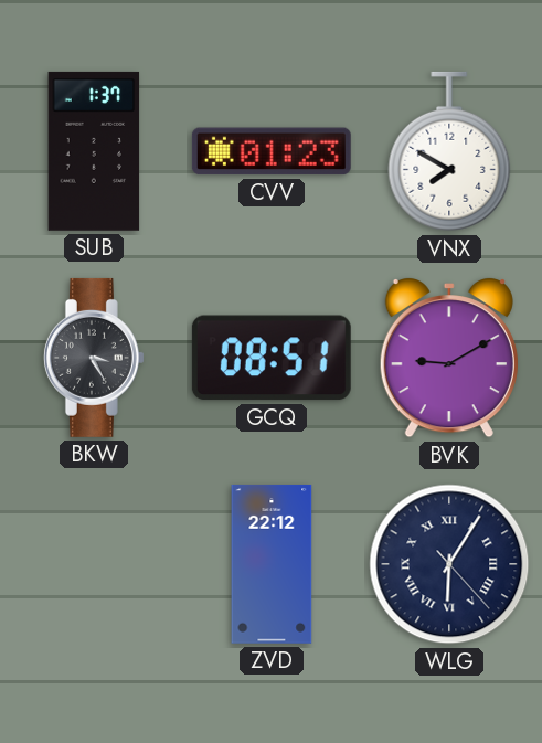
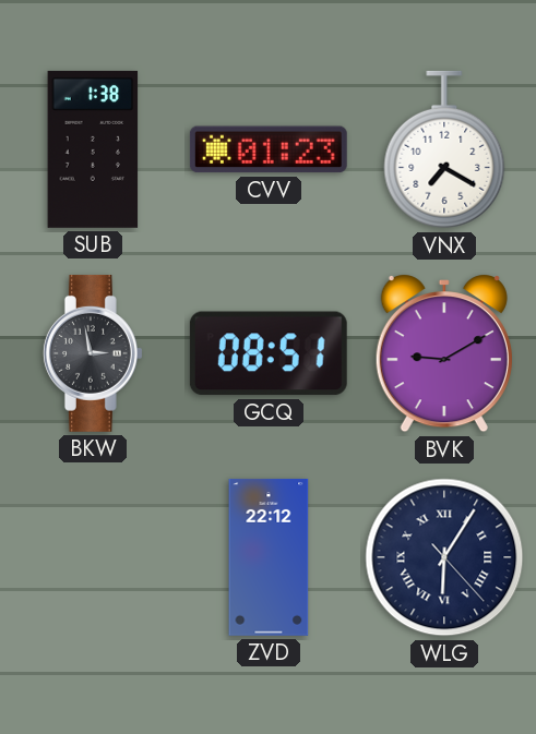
SUB: 1:37 -> 1:38 (93, 149)
VNX: 7:50 -> 7:20 (444, 149)
BKW: 3:25 -> 2:58 (93, 353)
